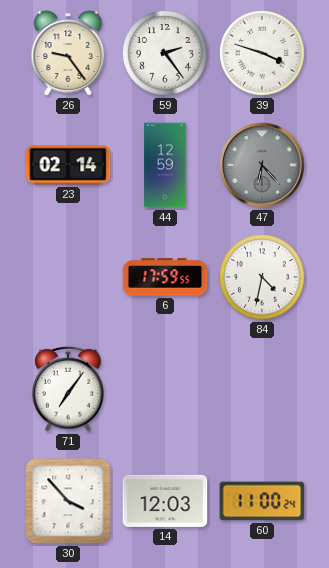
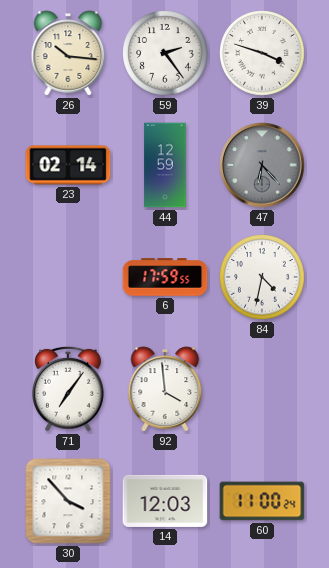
26: 9:24 -> 10:16 (68, 53)
92: none -> 3:59 (165, 389)
